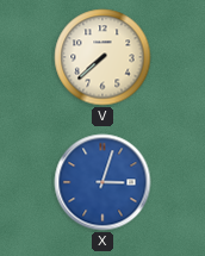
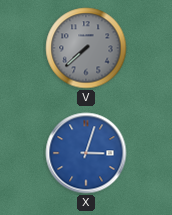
V dial: cream -> grey (86, 48)
